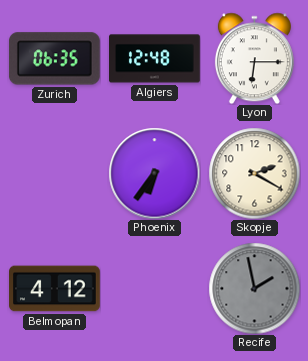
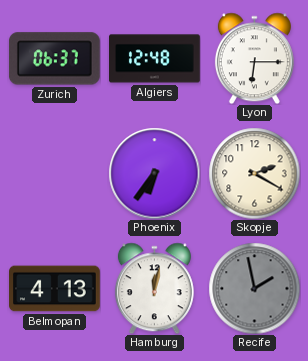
Zurich: 06:35 -> 06:37 (54, 59)
Belmopan: 4:12 -> 4:13 (55, 289)
Hamburg: none -> 12:02 (154, 288)
